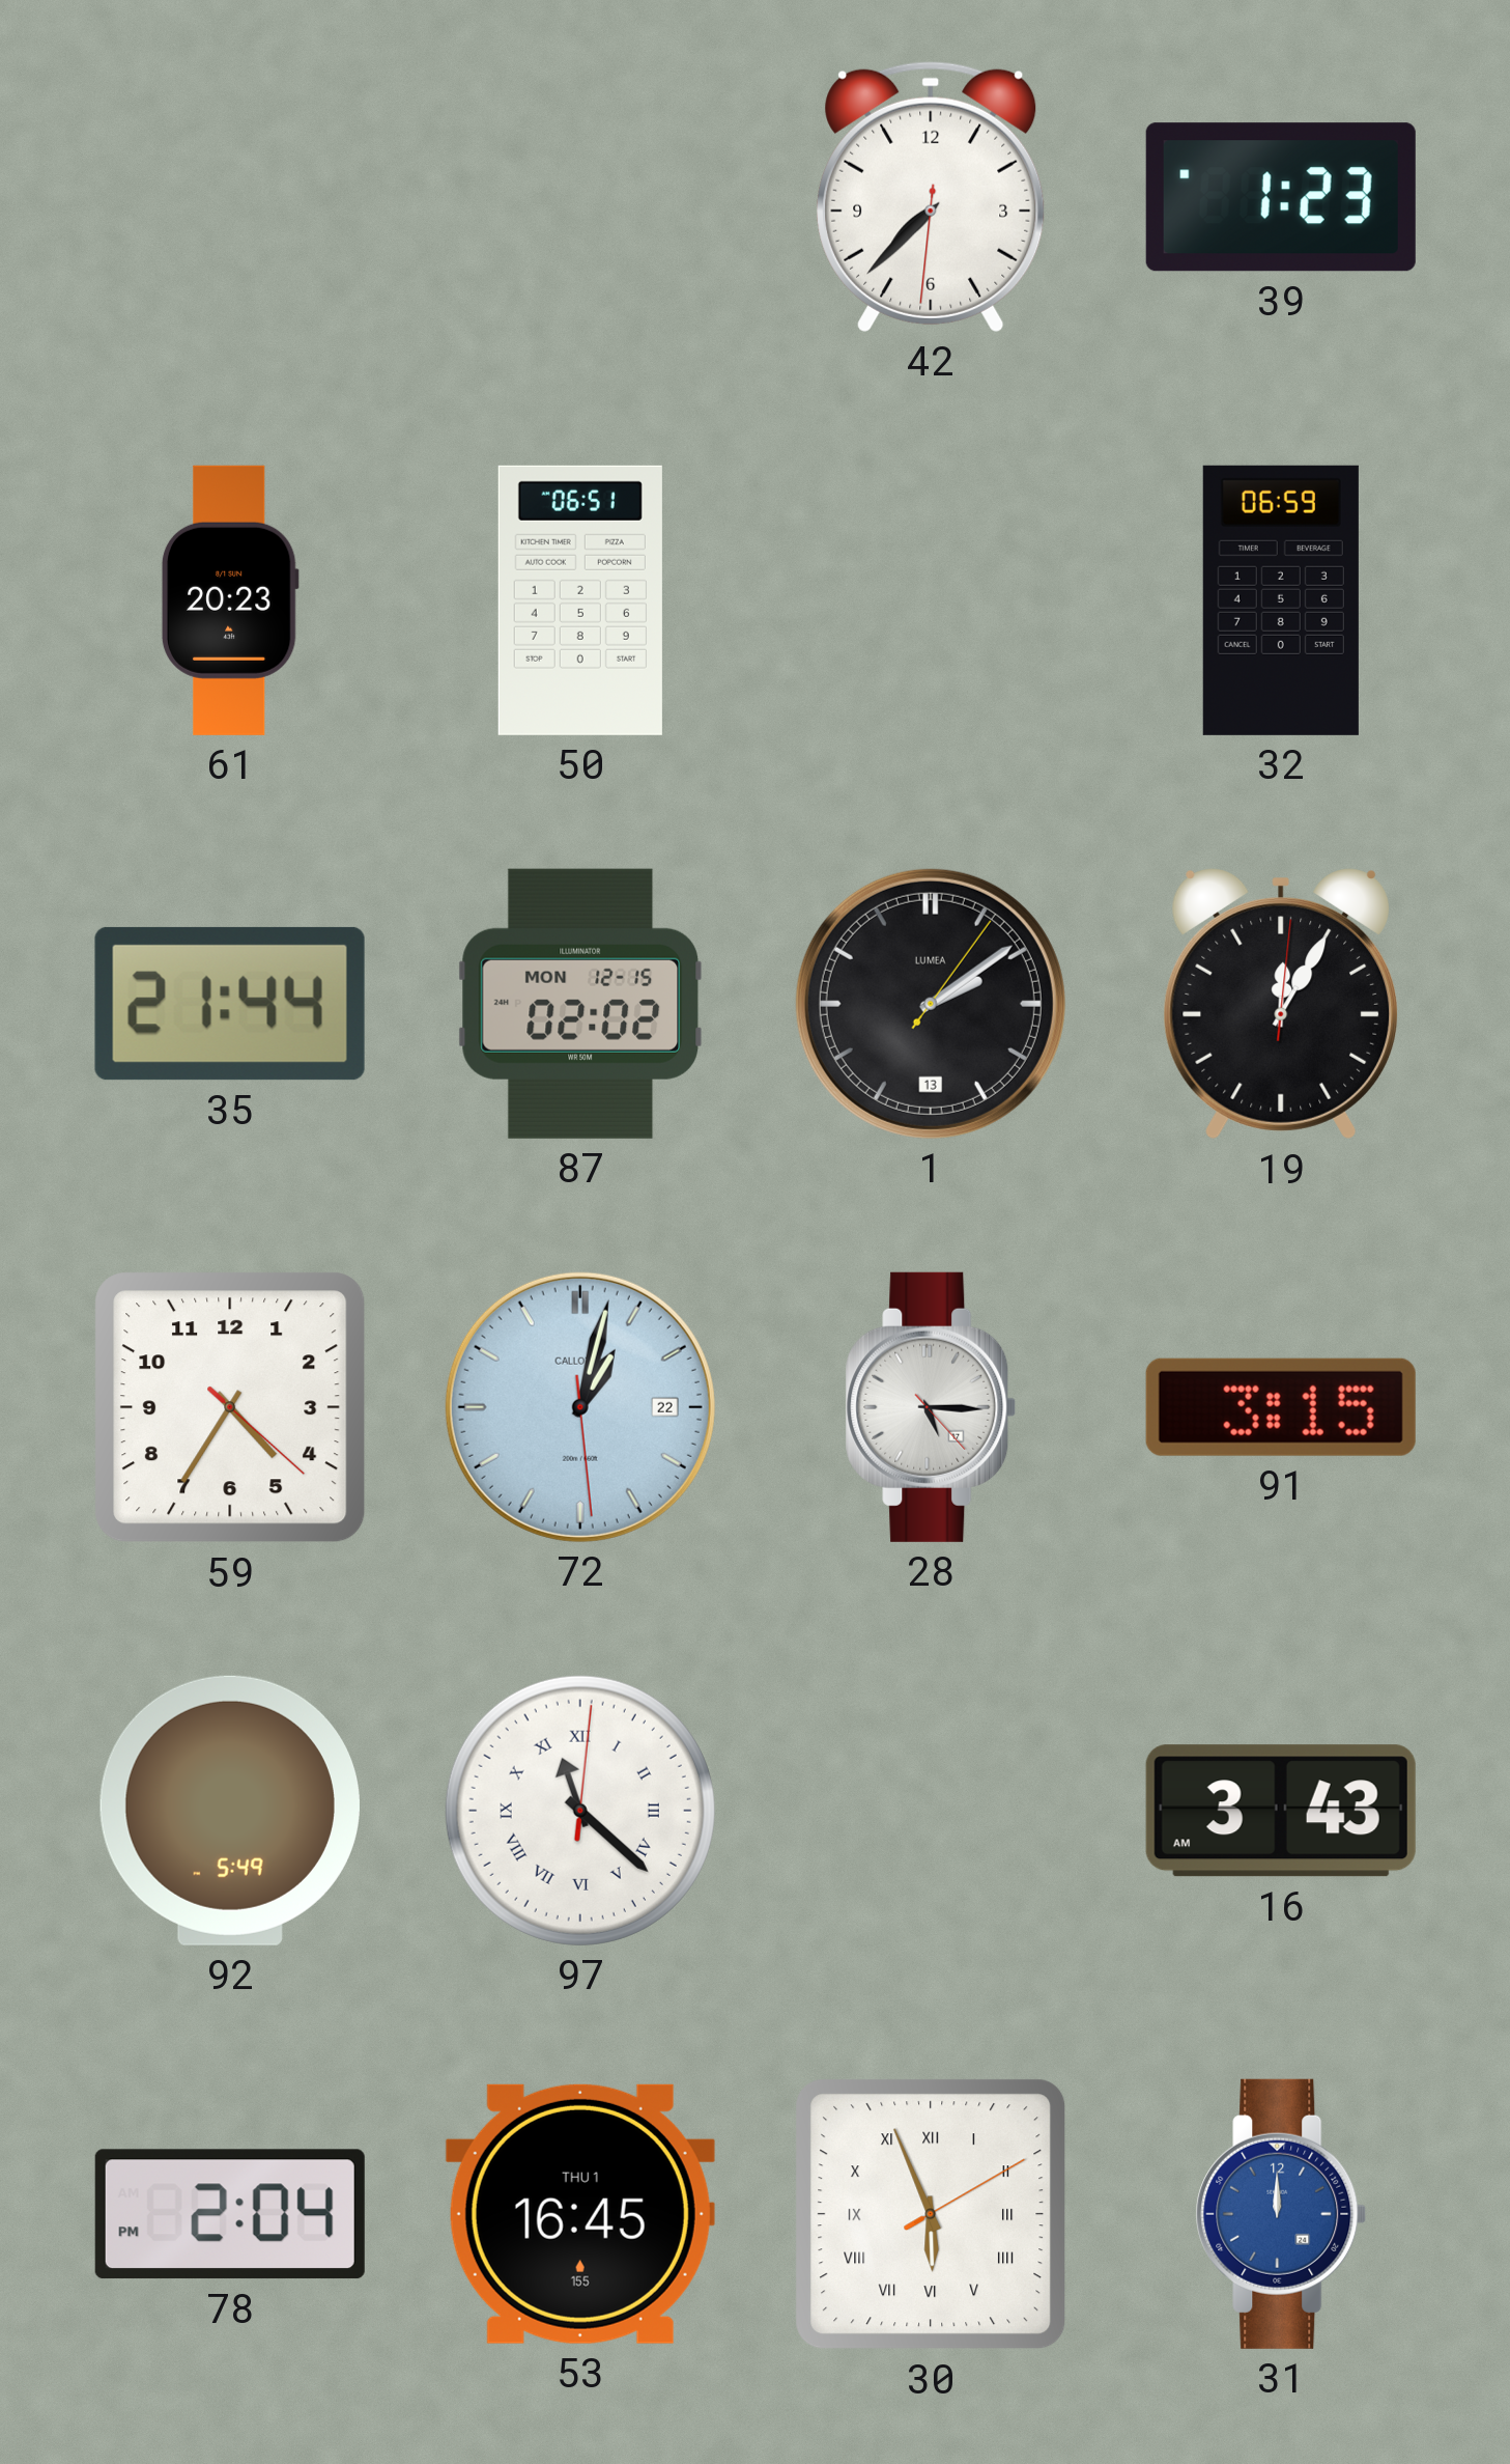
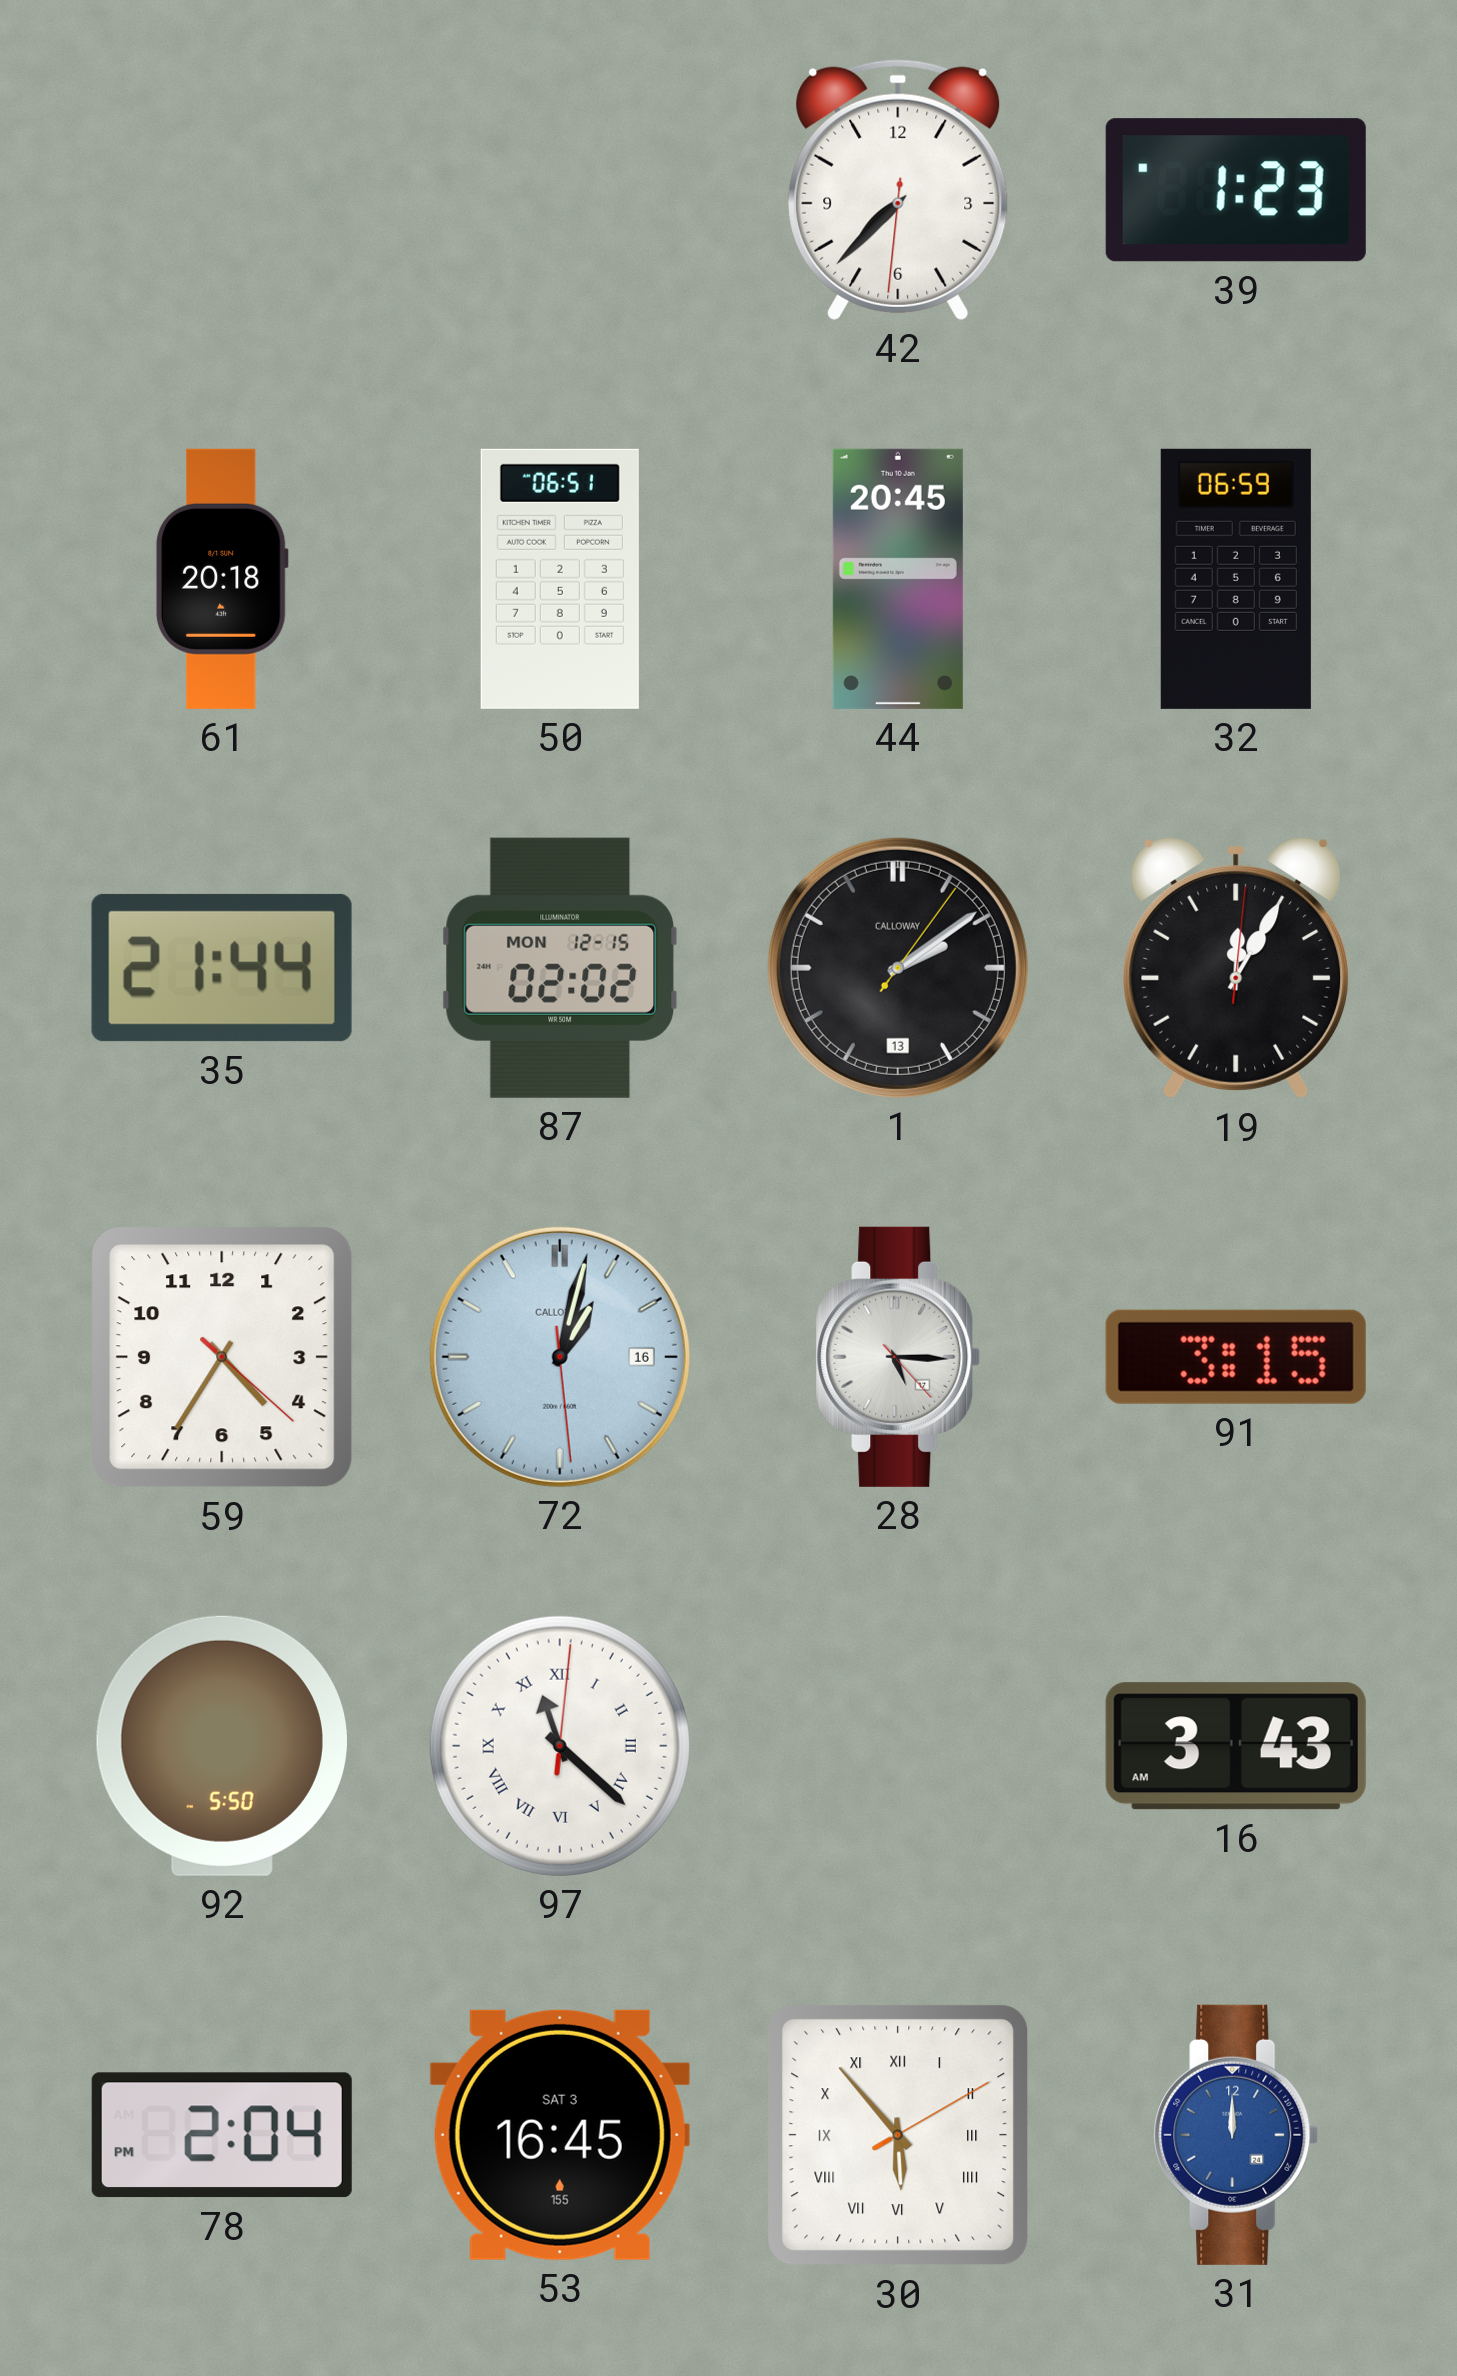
61: 20:23 -> 20:18 (222, 579)
44: none -> 20:45 (898, 579)
1 brand: LUMEA -> CALLOWAY (898, 968)
72 date: 22 -> 16 (560, 1357)
92: 5:49 -> 5:50 (222, 1746)
53 date: THU 1 -> SAT 3 (560, 2135)
30: 5:56 -> 5:53 (898, 2135)
